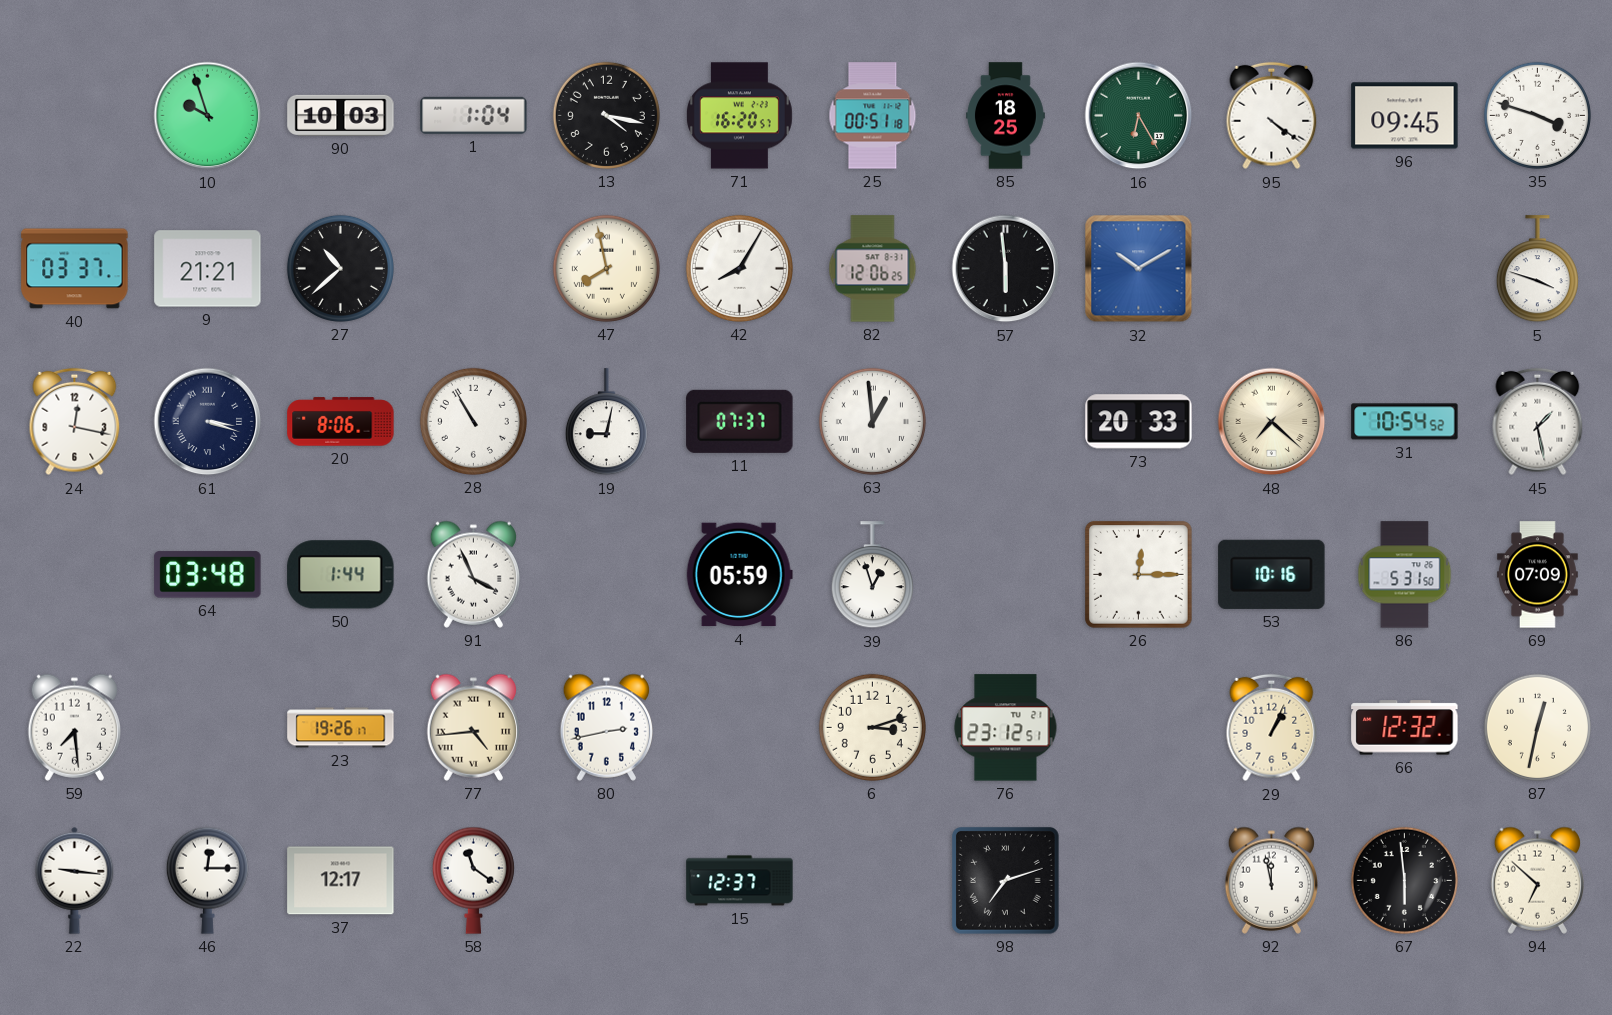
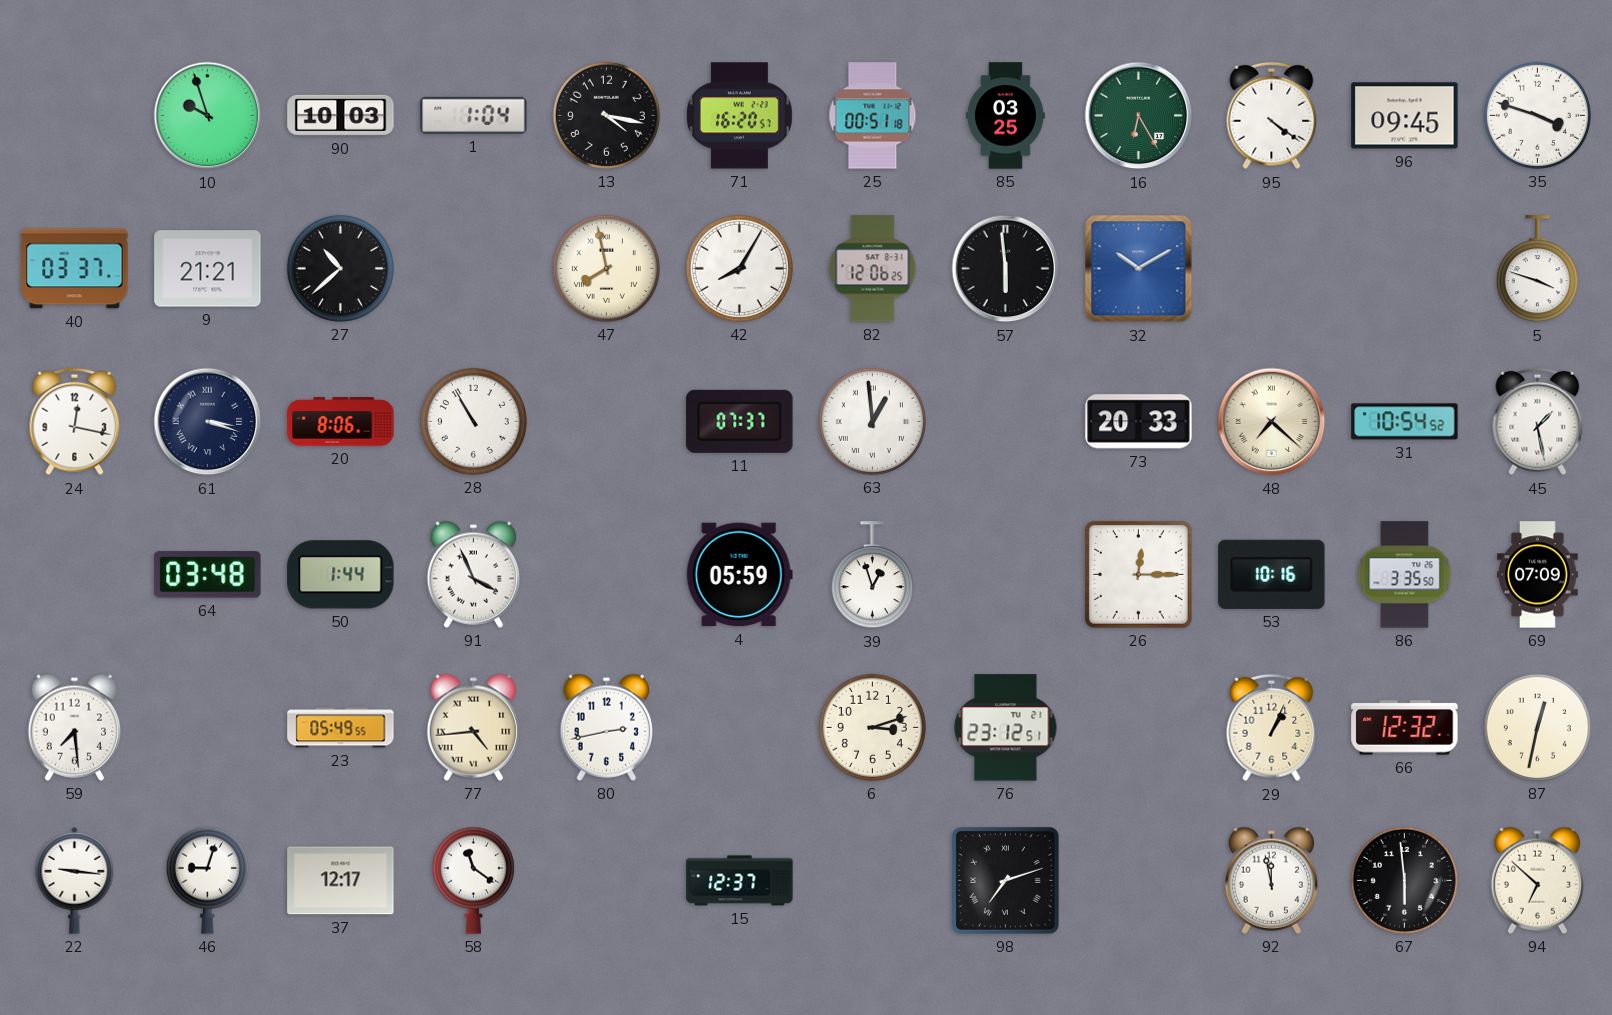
85: 18:25 -> 03:25 (1006, 116)
19: 9:02 -> none (606, 422)
86: 5:31 -> 3:35 (1405, 575)
23: 19:26 -> 05:49 (341, 728)
46: 12:15 -> 9:03 (207, 880)
